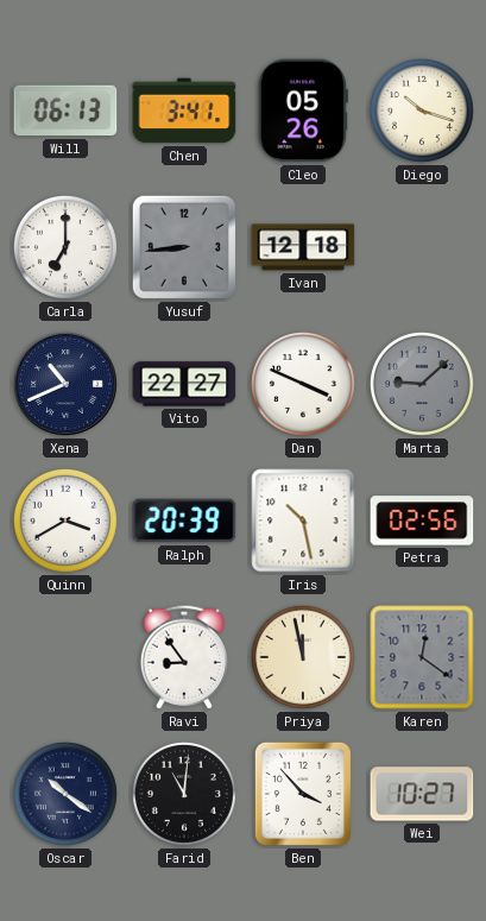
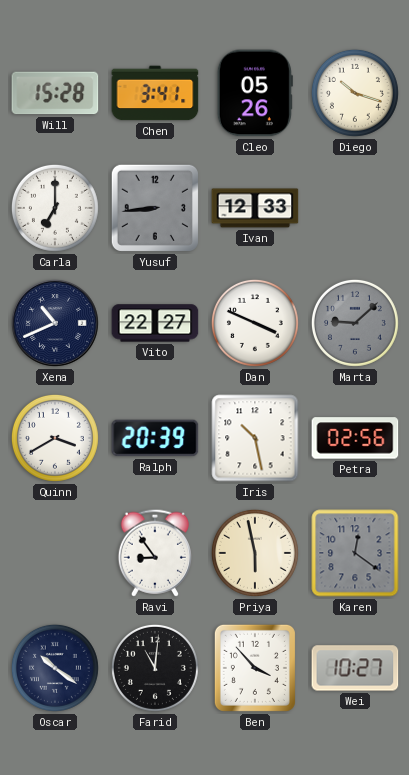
Will: 06:13 -> 15:28 (55, 93)
Ivan: 12:18 -> 12:33 (255, 208)
Priya: 11:58 -> 5:58 (255, 553)
